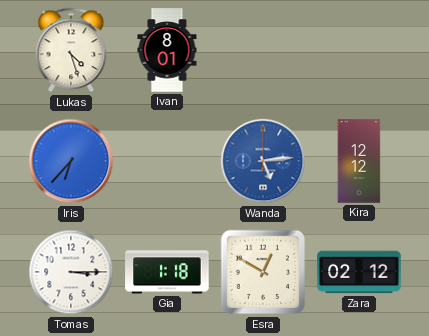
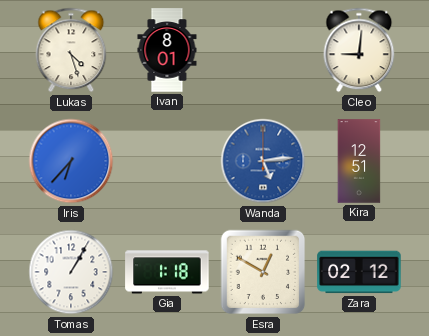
Cleo: none -> 9:01 (359, 50)
Kira: 12:12 -> 12:51 (359, 161)
Tomas: 3:15 -> 1:05 (71, 272)
